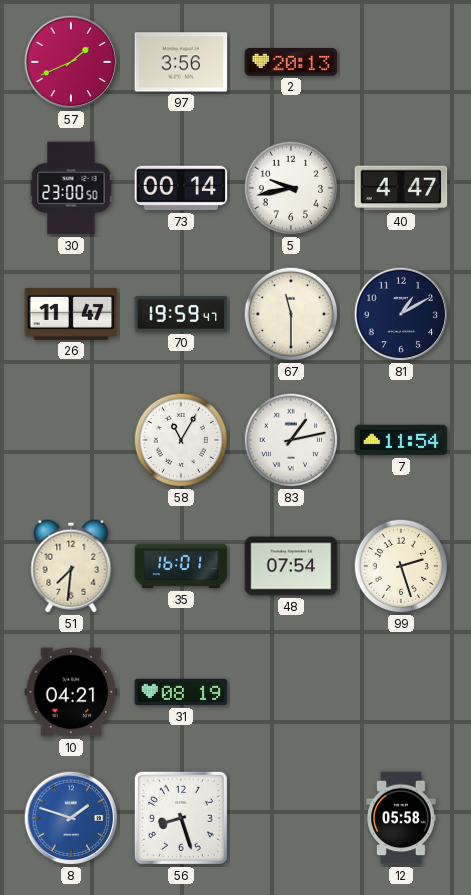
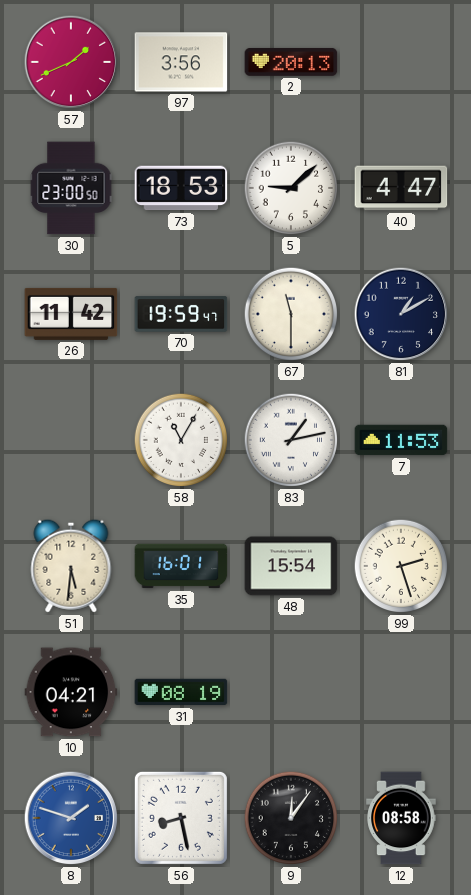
73: 00:14 -> 18:53 (181, 188)
5: 9:43 -> 9:08 (291, 188)
26: 11:47 -> 11:42 (71, 314)
7: 11:54 -> 11:53 (401, 440)
51: 7:31 -> 5:31 (71, 566)
48: 07:54 -> 15:54 (291, 566)
56: 8:27 -> 8:28 (181, 818)
9: none -> 12:06 (291, 818)
12: 05:58 -> 08:58 (401, 818)
